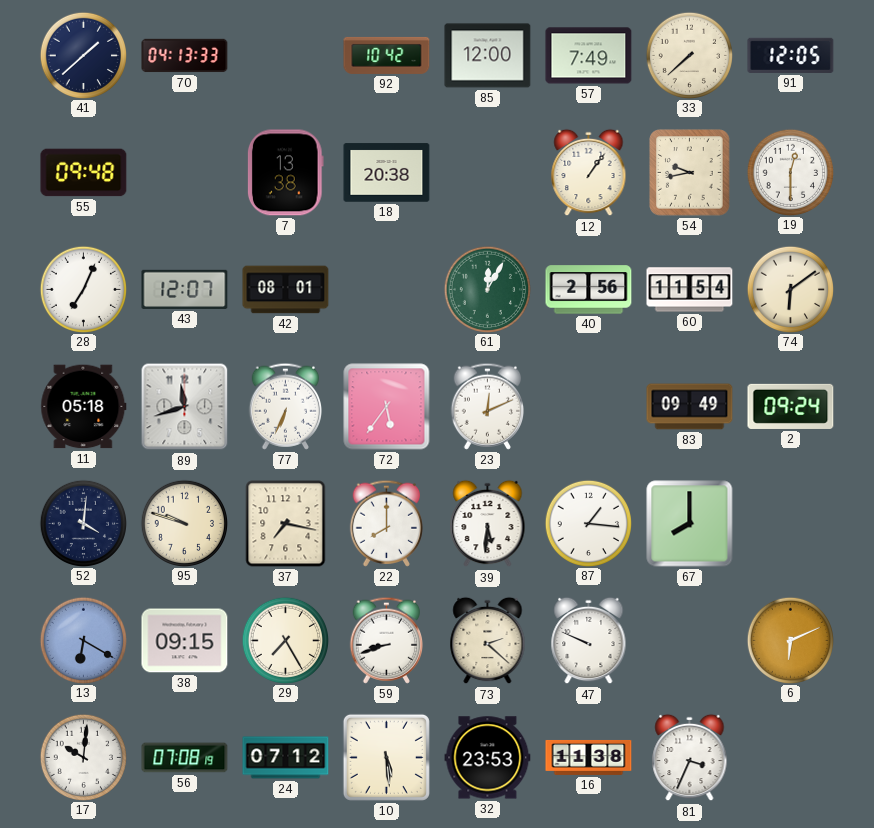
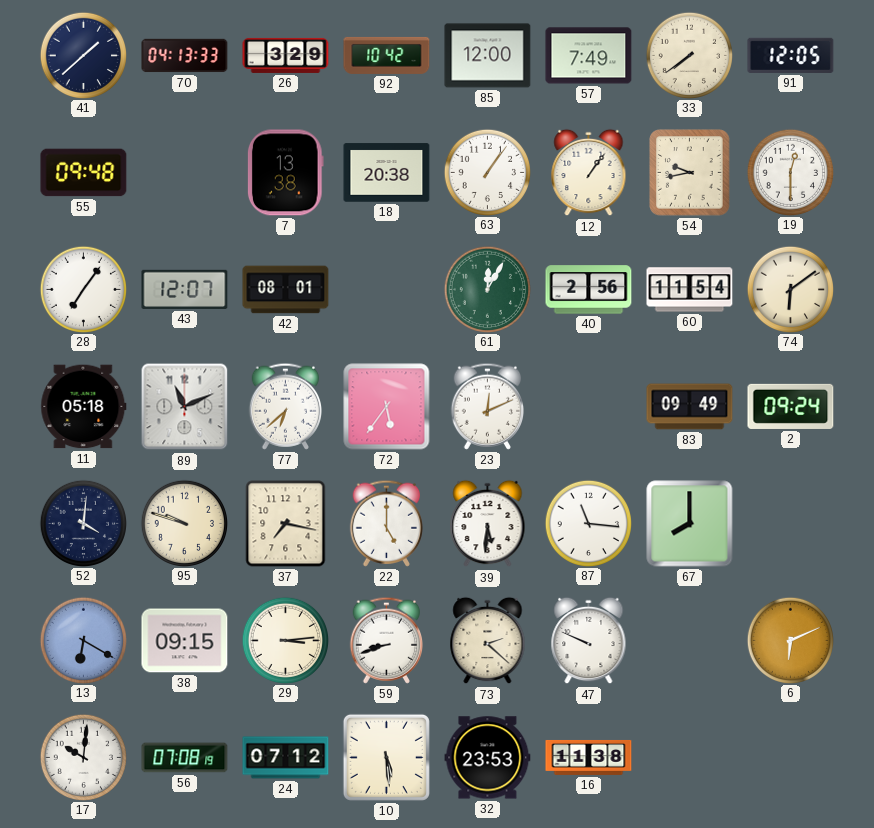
26: none -> 3:29 (286, 55)
33: 7:38 -> 7:39 (689, 55)
63: none -> 1:06 (487, 172)
28: 7:04 -> 7:06 (83, 289)
89: 11:42 -> 11:11 (185, 407)
77: 6:34 -> 6:38 (285, 406)
22: 8:00 -> 5:00 (386, 523)
87: 1:16 -> 11:16 (588, 523)
29: 7:25 -> 3:14 (285, 640)
81: 3:34 -> none (690, 758)
